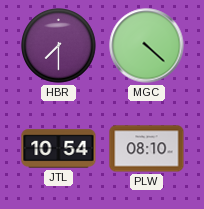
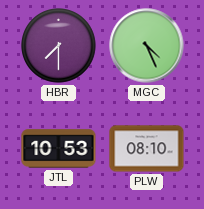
MGC: 4:22 -> 4:26 (147, 46)
JTL: 10:54 -> 10:53 (59, 149)
